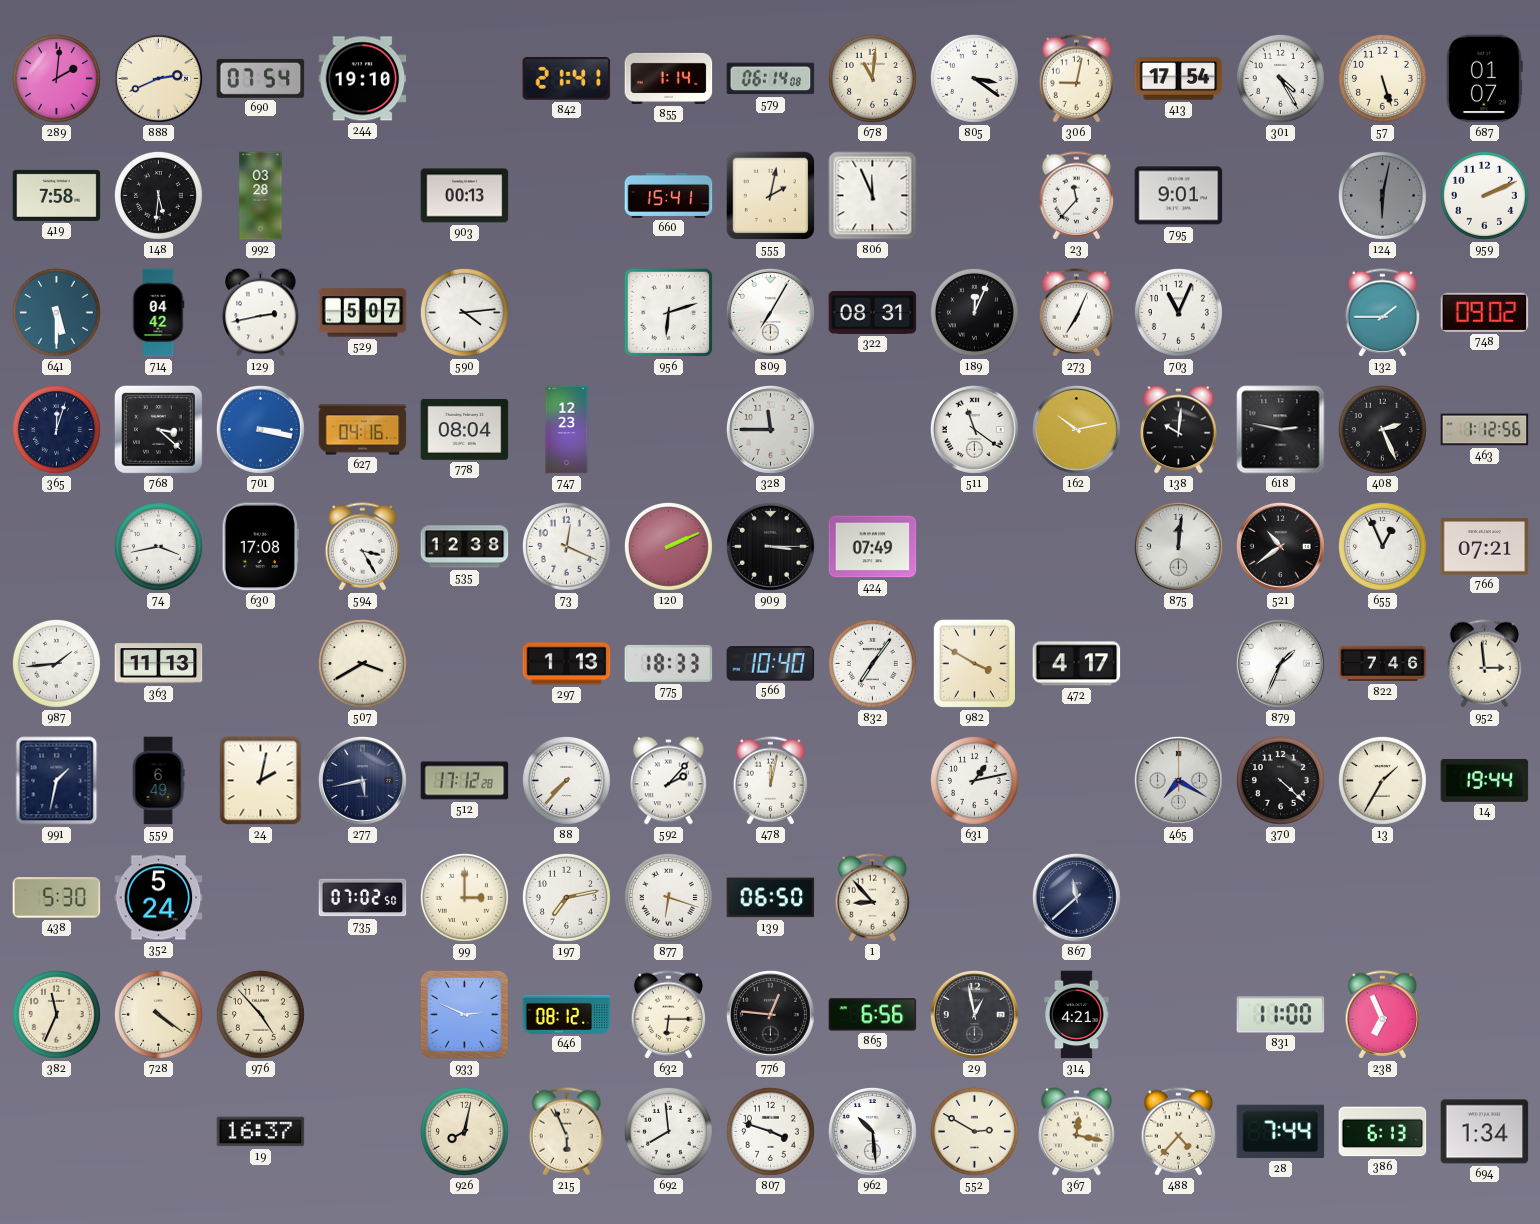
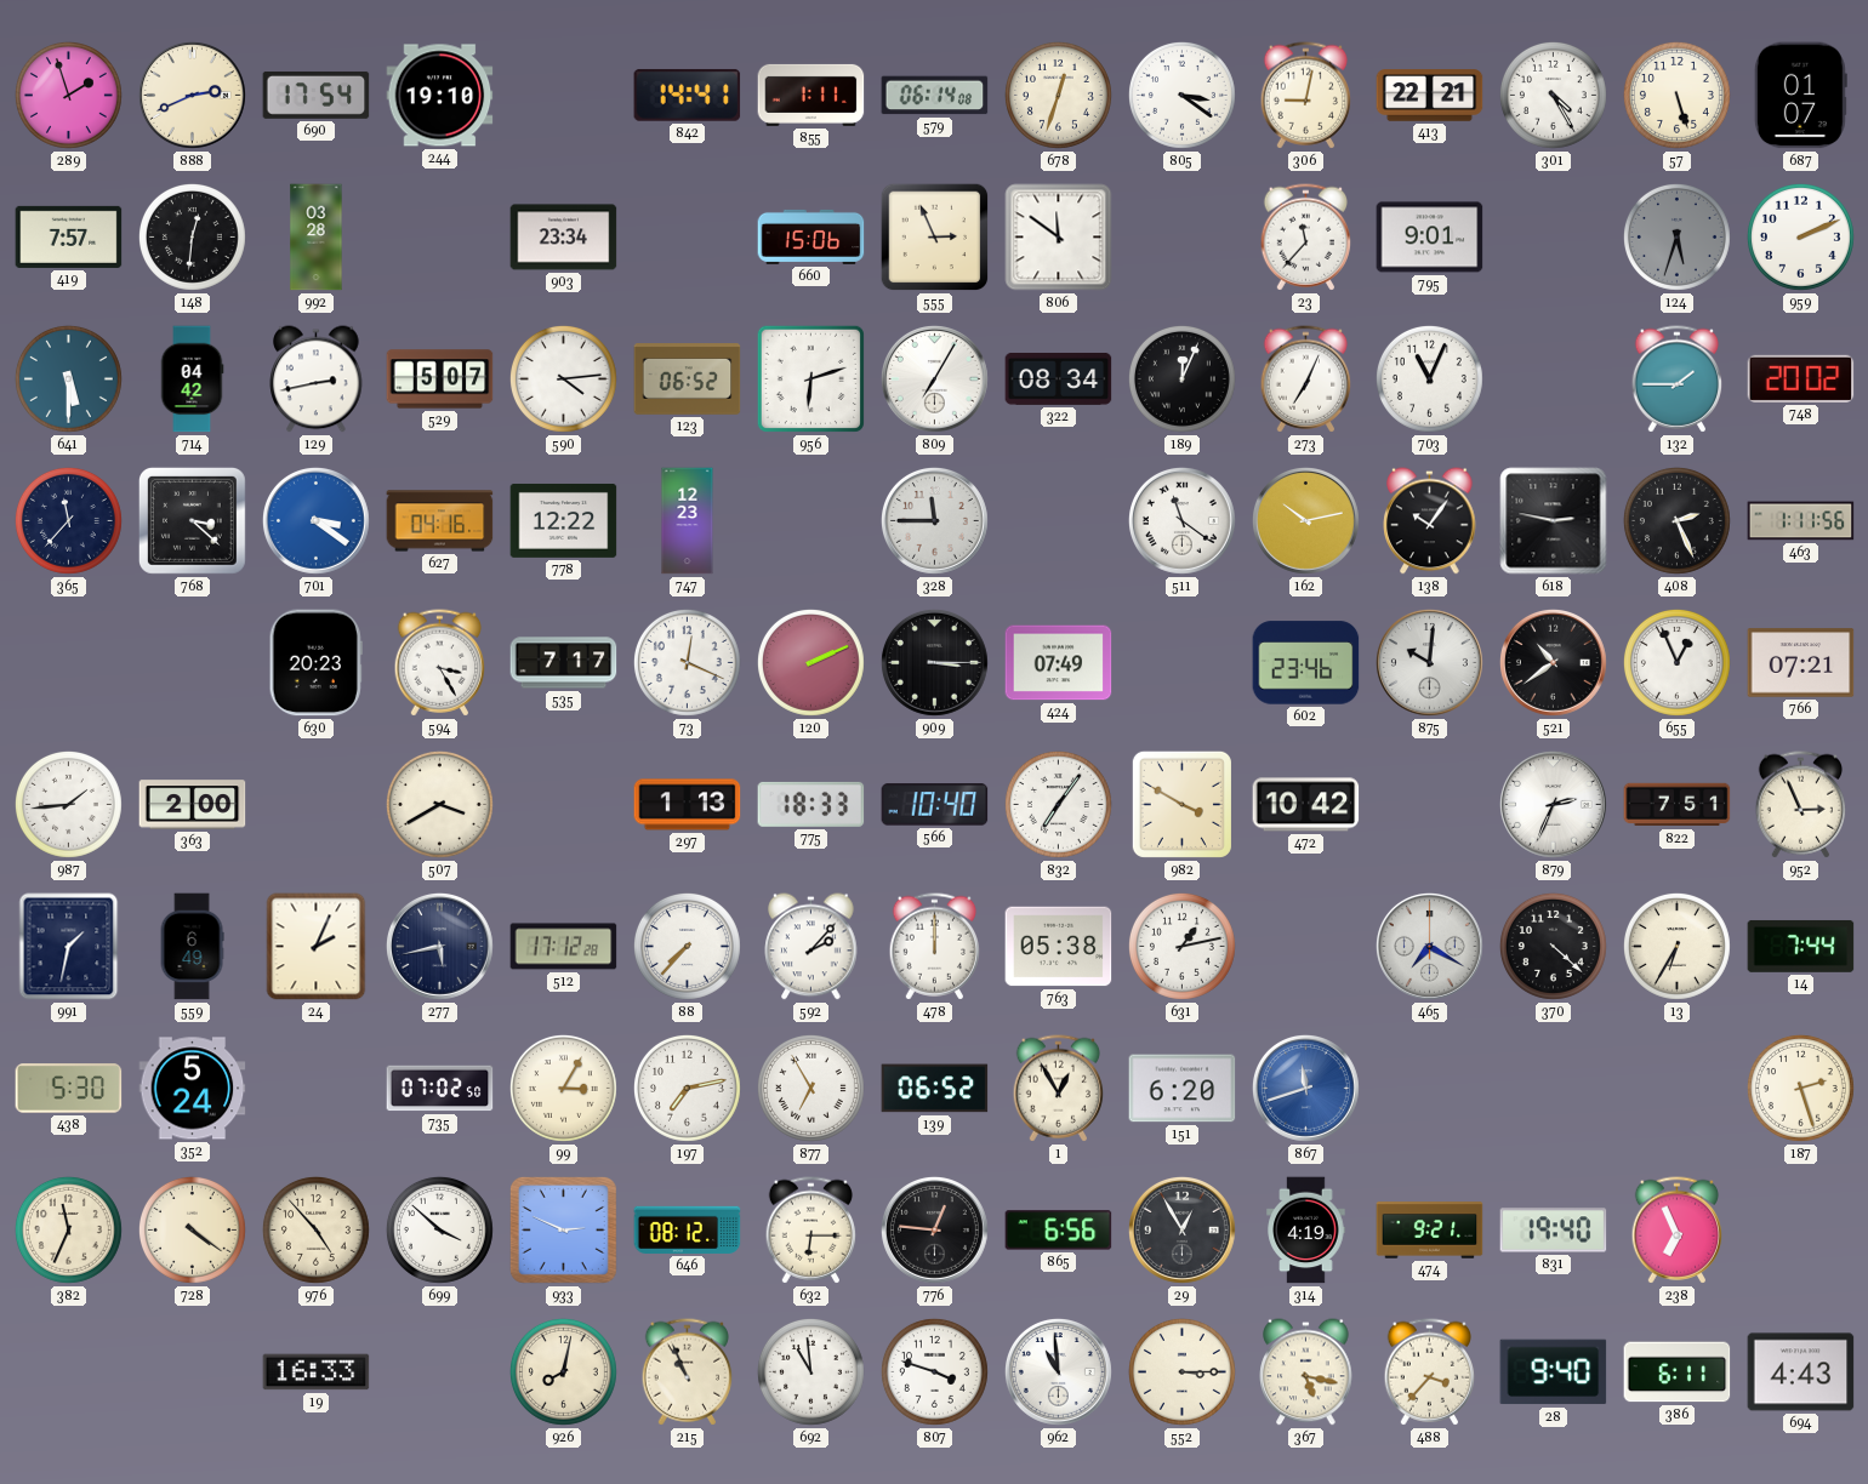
289: 2:01 -> 1:57 (68, 95)
690: 07:54 -> 17:54 (317, 95)
842: 21:41 -> 14:41 (688, 96)
855: 1:14 -> 1:11 (811, 95)
678: 11:01 -> 12:33 (1058, 95)
413: 17:54 -> 22:21 (1430, 96)
419: 7:58 -> 7:57 (69, 236)
148: 5:31 -> 12:31 (192, 236)
903: 00:13 -> 23:34 (564, 238)
660: 15:41 -> 15:06 (811, 236)
555: 2:02 -> 2:56 (935, 238)
806: 11:56 -> 11:51 (1059, 238)
124: 6:02 -> 5:33 (1676, 236)
123: none -> 06:52 (688, 379)
322: 08:31 -> 08:34 (1059, 378)
748: 09:02 -> 20:02 (1801, 378)
365: 12:03 -> 11:37 (68, 520)
701: 3:17 -> 3:21 (315, 520)
778: 08:04 -> 12:22 (564, 520)
138: 10:01 -> 10:06 (1430, 521)
463: 1:12 -> 1:11 (1801, 521)
74: 3:43 -> none (158, 546)
630: 17:08 -> 20:23 (315, 663)
535: 12:38 -> 7:17 (564, 663)
602: none -> 23:46 (1306, 663)
875: 12:01 -> 10:01 (1429, 662)
363: 11:13 -> 2:00 (193, 805)
472: 4:17 -> 10:42 (1306, 805)
879: 1:34 -> 2:34 (1553, 804)
822: 7:46 -> 7:51 (1678, 805)
952: 2:59 -> 2:56 (1801, 805)
24: 2:02 -> 2:04 (317, 947)
478: 12:02 -> 12:00 (935, 947)
763: none -> 05:38 (1059, 947)
13: 1:35 -> 6:35 (1676, 946)
14: 19:44 -> 7:44 (1801, 946)
99: 3:00 -> 3:05 (563, 1088)
877: 6:18 -> 6:55 (810, 1088)
139: 06:50 -> 06:52 (935, 1089)
1: 8:53 -> 12:55 (1059, 1089)
151: none -> 6:20 (1183, 1089)
867: 11:38 -> 11:42 (1305, 1088)
867 dial: navy -> blue (1305, 1088)
187: none -> 2:27 (1800, 1088)
699: none -> 3:52 (439, 1229)
29: 12:58 -> 12:55 (1181, 1229)
314: 4:21 -> 4:19 (1306, 1231)
474: none -> 9:21 (1430, 1231)
831: 11:00 -> 19:40 (1554, 1231)
19: 16:37 -> 16:33 (317, 1372)
215: 5:56 -> 10:56 (688, 1372)
692: 7:59 -> 10:59 (810, 1371)
962: 10:29 -> 10:59 (1058, 1371)
552: 2:50 -> 3:15 (1181, 1371)
367: 12:17 -> 5:17 (1306, 1372)
488: 4:37 -> 3:37 (1430, 1372)
28: 7:44 -> 9:40 (1554, 1372)
386: 6:13 -> 6:11 (1678, 1372)
694: 1:34 -> 4:43 (1801, 1372)
